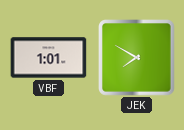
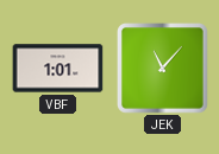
JEK: 7:50 -> 11:07 (163, 69)
